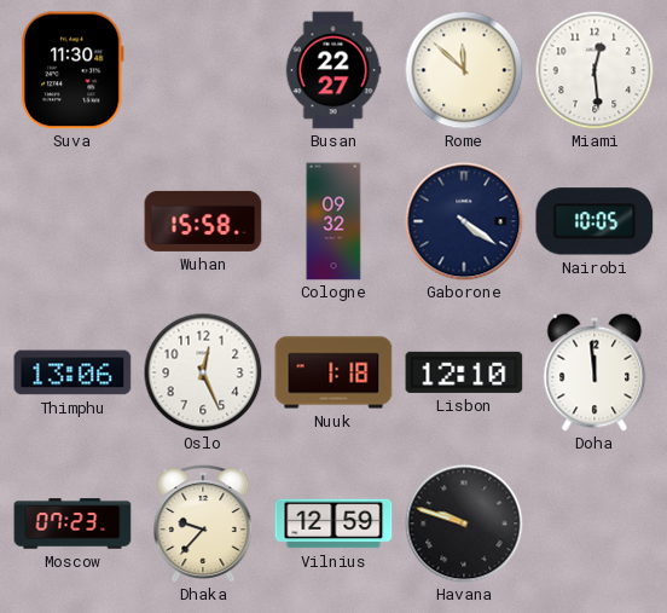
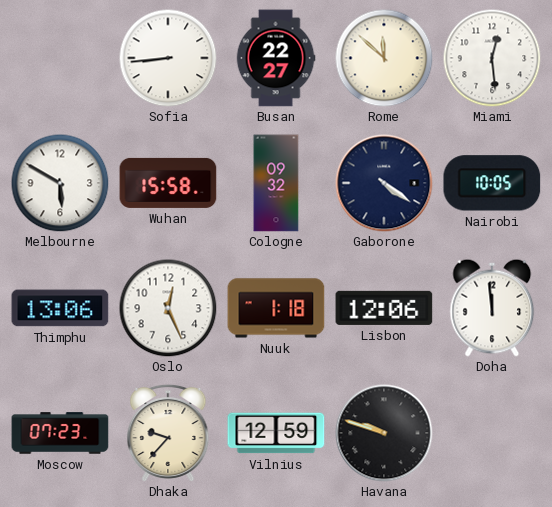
Suva: 11:30 -> none (72, 70)
Sofia: none -> 8:44 (168, 58)
Melbourne: none -> 5:50 (60, 183)
Lisbon: 12:10 -> 12:06 (384, 308)
